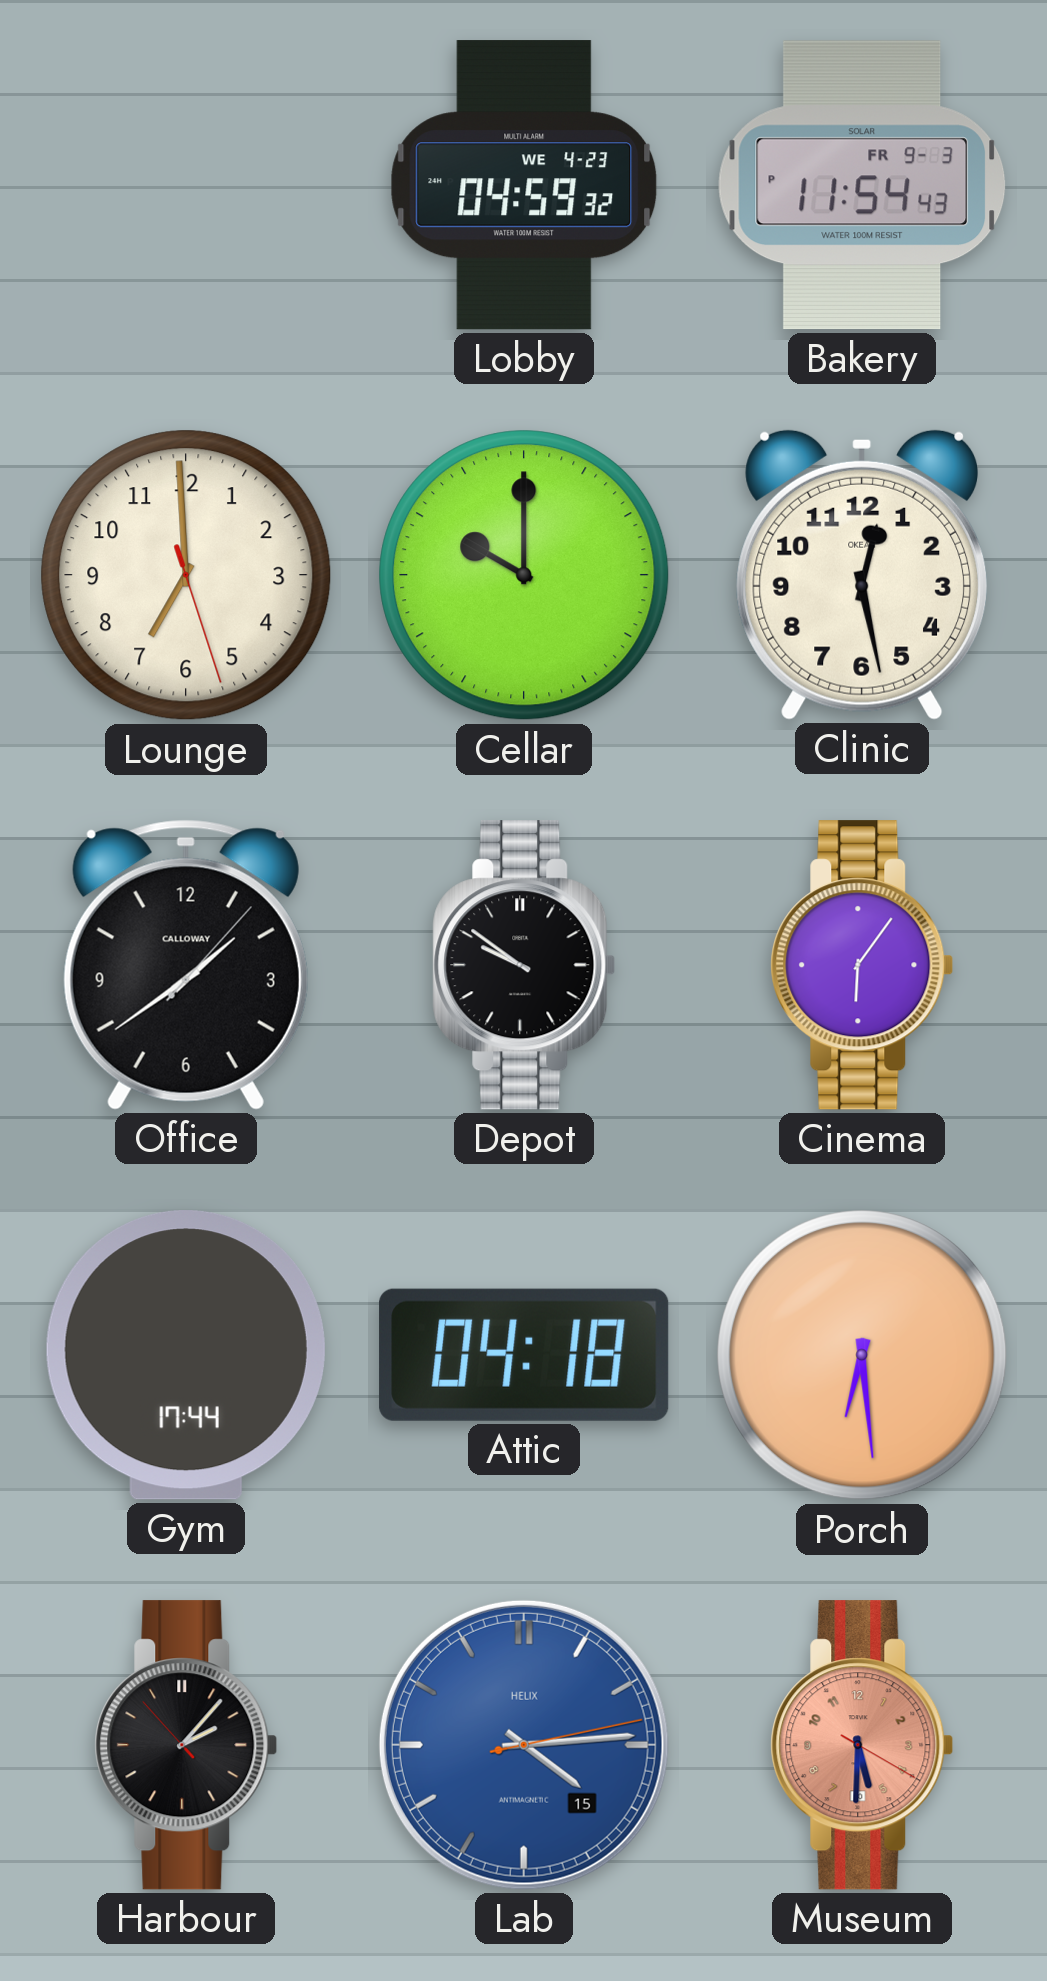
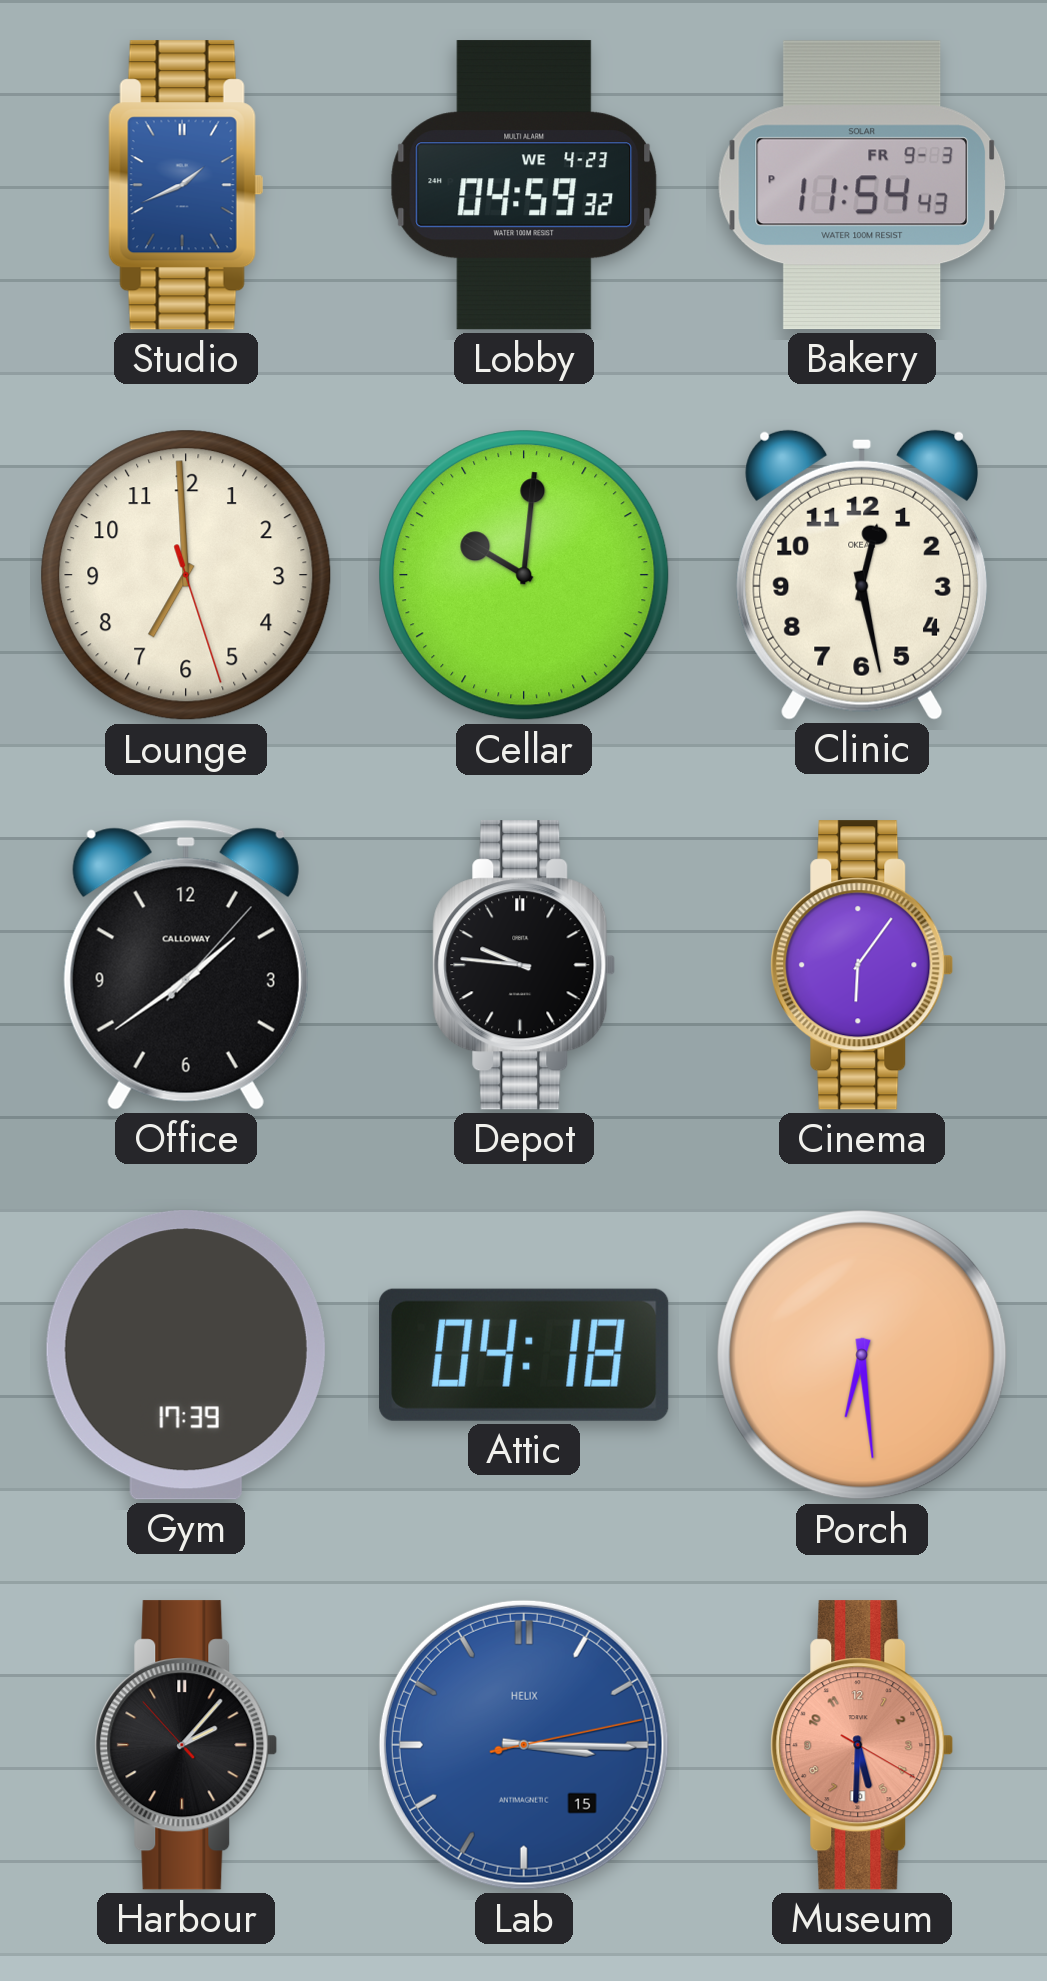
Studio: none -> 1:41 (186, 185)
Cellar: 10:00 -> 10:01 (524, 575)
Depot: 9:51 -> 9:46 (524, 965)
Gym: 17:44 -> 17:39 (186, 1355)
Lab: 4:14 -> 3:15 (524, 1745)
